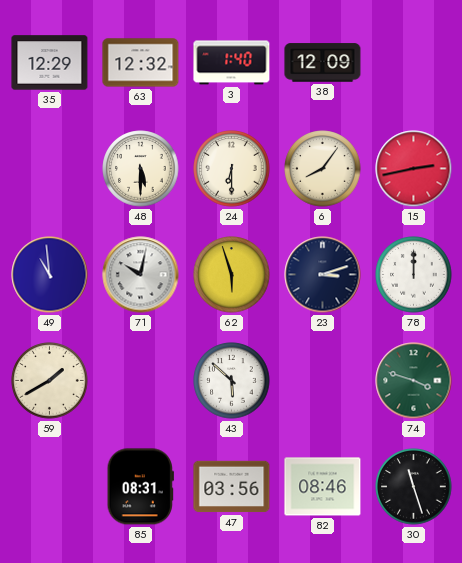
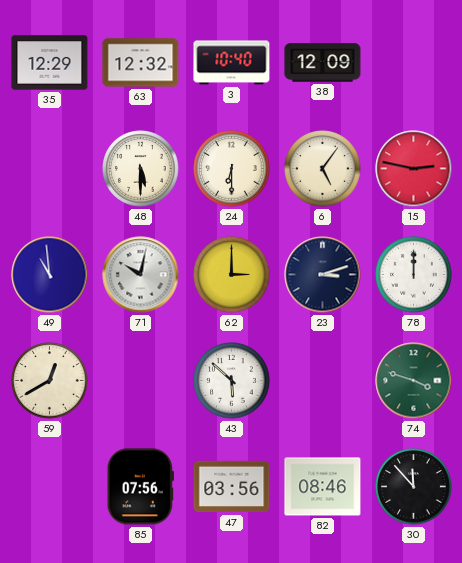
3: 1:40 -> 10:40 (232, 63)
6: 8:06 -> 5:06 (323, 169)
15: 2:43 -> 2:47 (414, 169)
62: 5:57 -> 3:00 (232, 275)
59: 1:40 -> 12:40 (50, 381)
85: 08:31 -> 07:56 (140, 487)
30: 11:27 -> 11:53 (414, 487)
